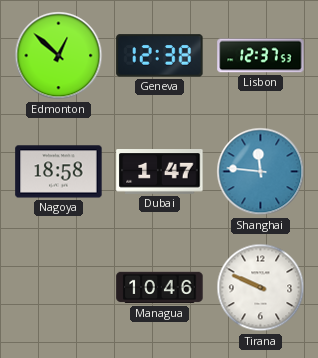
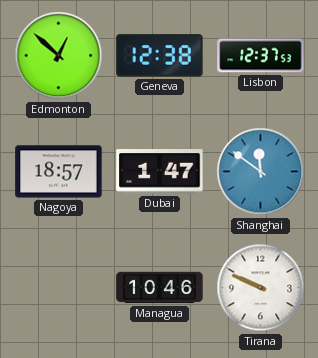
Nagoya: 18:58 -> 18:57 (59, 172)
Shanghai: 11:46 -> 11:51 (261, 172)
